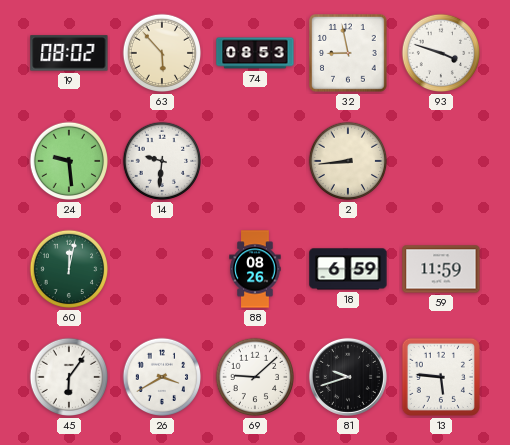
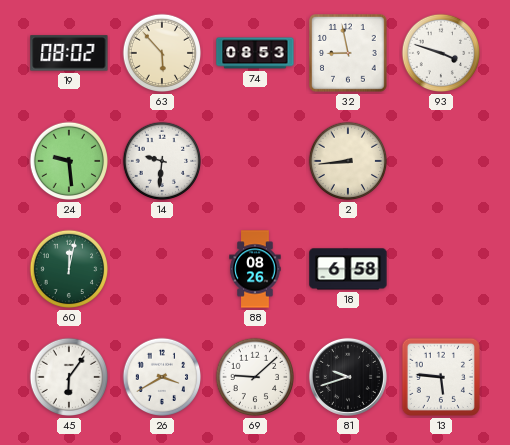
18: 6:59 -> 6:58 (348, 269)
59: 11:59 -> none (441, 269)
